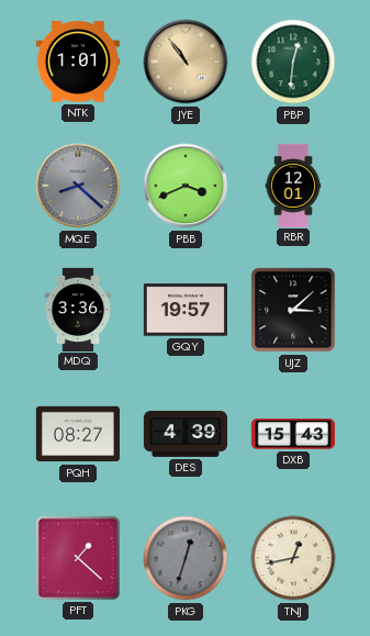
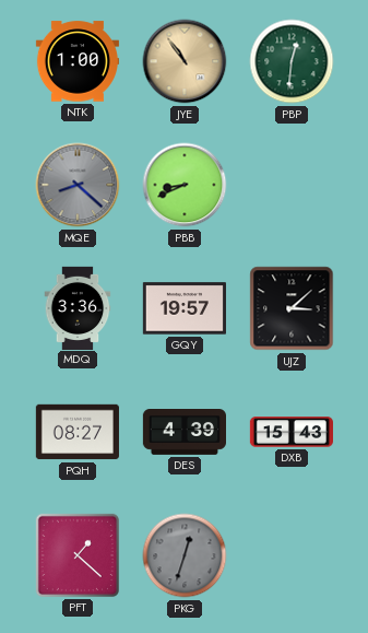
NTK: 1:01 -> 1:00 (78, 61)
PBB: 3:41 -> 8:41 (185, 185)
RBR: 12:01 -> none (293, 185)
TNJ: 12:43 -> none (293, 558)
